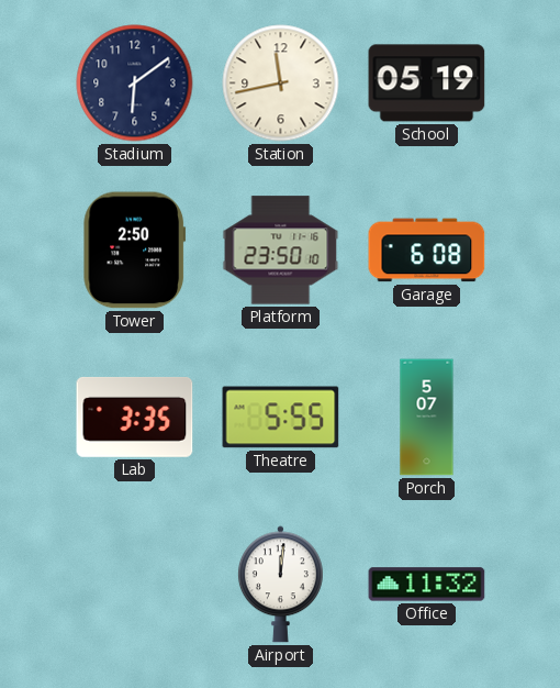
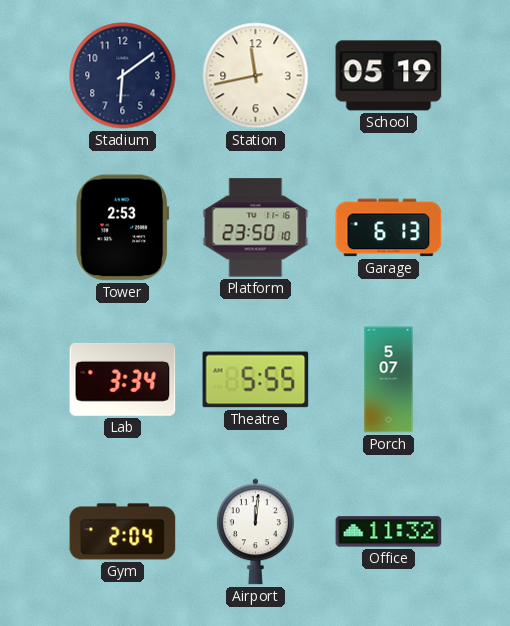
Tower: 2:50 -> 2:53 (123, 228)
Garage: 6:08 -> 6:13 (389, 228)
Lab: 3:35 -> 3:34 (123, 379)
Gym: none -> 2:04 (123, 532)
